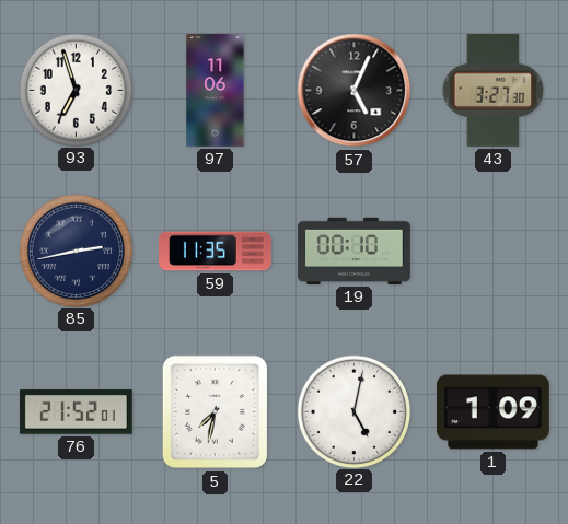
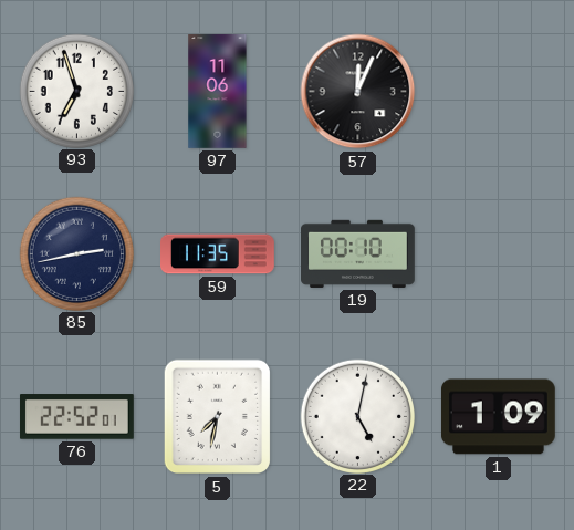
57: 5:04 -> 12:04 (358, 92)
43: 3:27 -> none (494, 90)
76: 21:52 -> 22:52 (76, 417)
